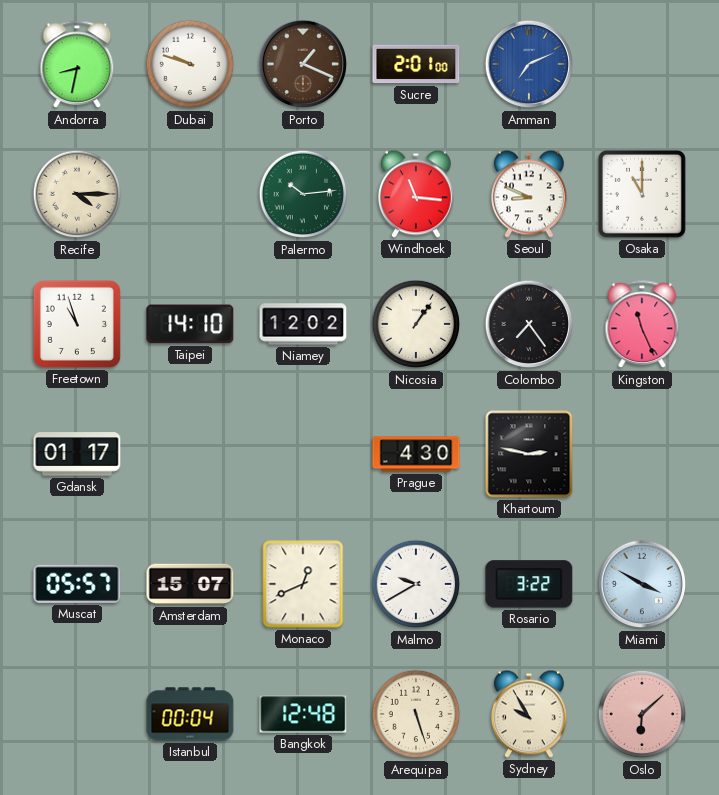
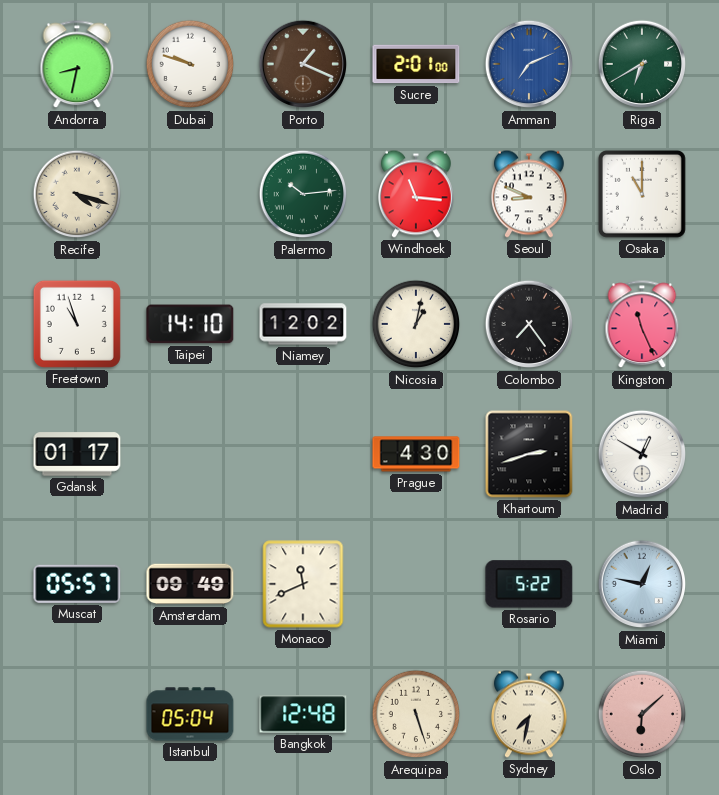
Riga: none -> 6:40 (642, 64)
Recife: 4:15 -> 4:18 (77, 194)
Nicosia: 1:06 -> 1:02 (416, 324)
Khartoum: 2:47 -> 2:42 (529, 454)
Madrid: none -> 12:50 (642, 454)
Amsterdam: 15:07 -> 09:49 (190, 584)
Monaco: 12:41 -> 11:41 (303, 584)
Malmo: 9:40 -> none (416, 584)
Rosario: 3:22 -> 5:22 (529, 584)
Miami: 3:50 -> 12:47 (642, 584)
Istanbul: 00:04 -> 05:04 (190, 714)
Sydney: 9:55 -> 7:32 (529, 714)
